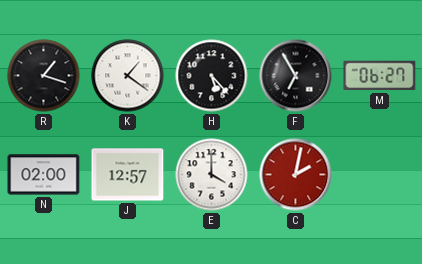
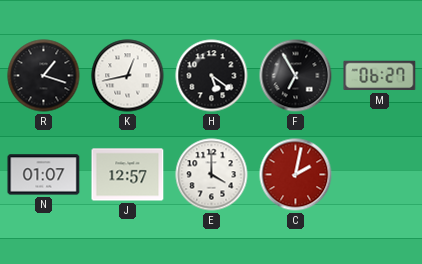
K: 1:21 -> 12:43 (128, 76)
H: 5:23 -> 5:21 (212, 76)
N: 02:00 -> 01:07 (44, 175)
